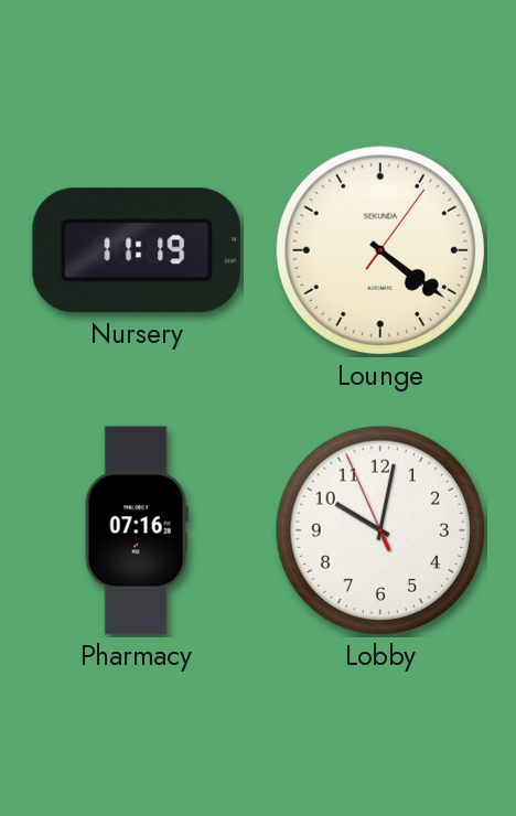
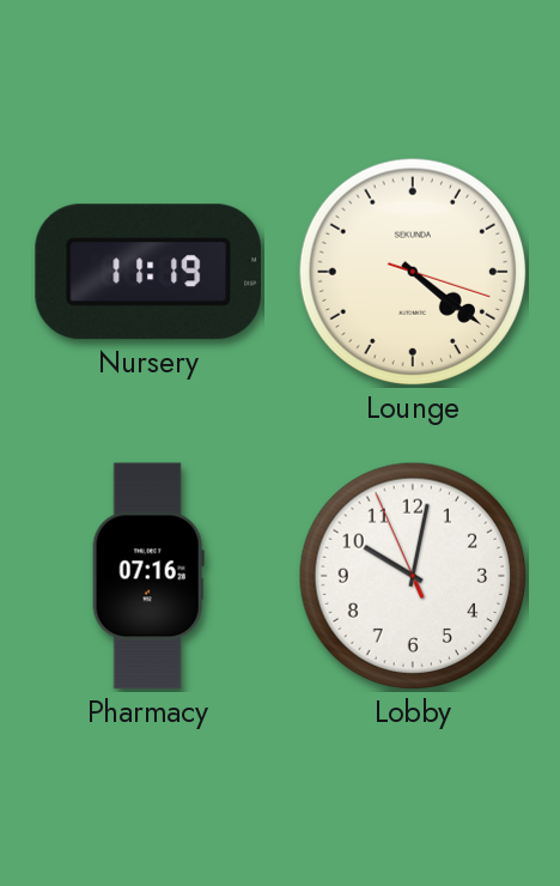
Lounge: 4:21:06 -> 4:21:18 (413, 272)
